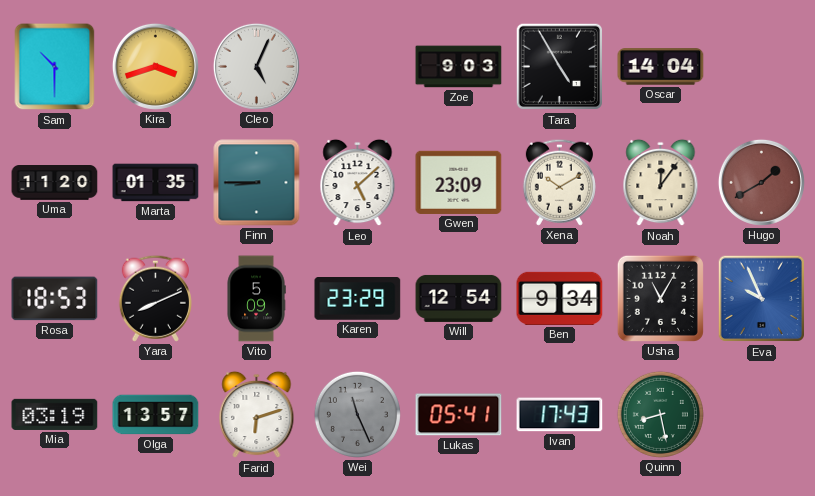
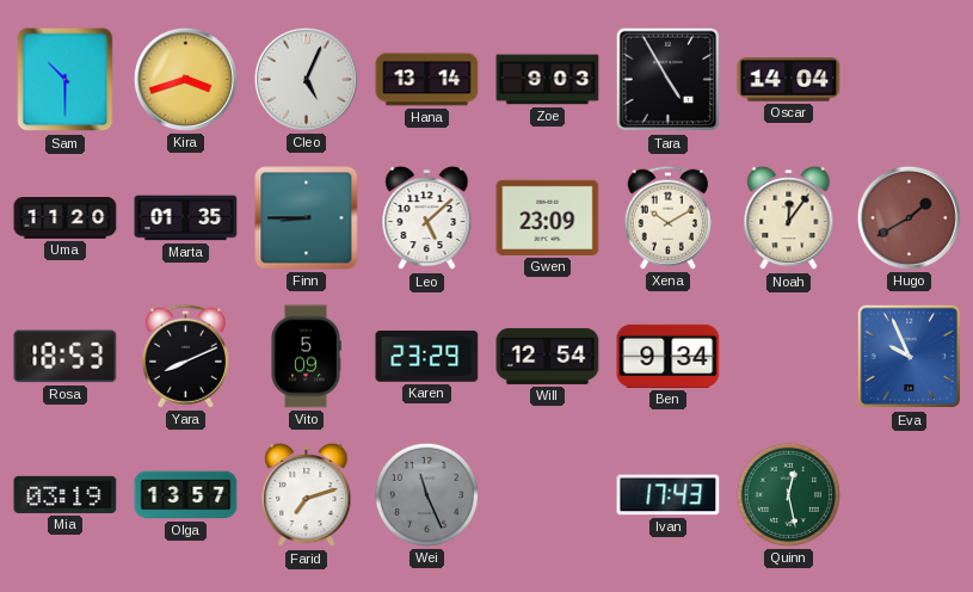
Hana: none -> 13:14 (427, 80)
Usha: 11:05 -> none (660, 298)
Farid: 6:12 -> 7:12 (307, 495)
Lukas: 05:41 -> none (459, 415)
Quinn: 8:28 -> 12:28 (788, 494)
